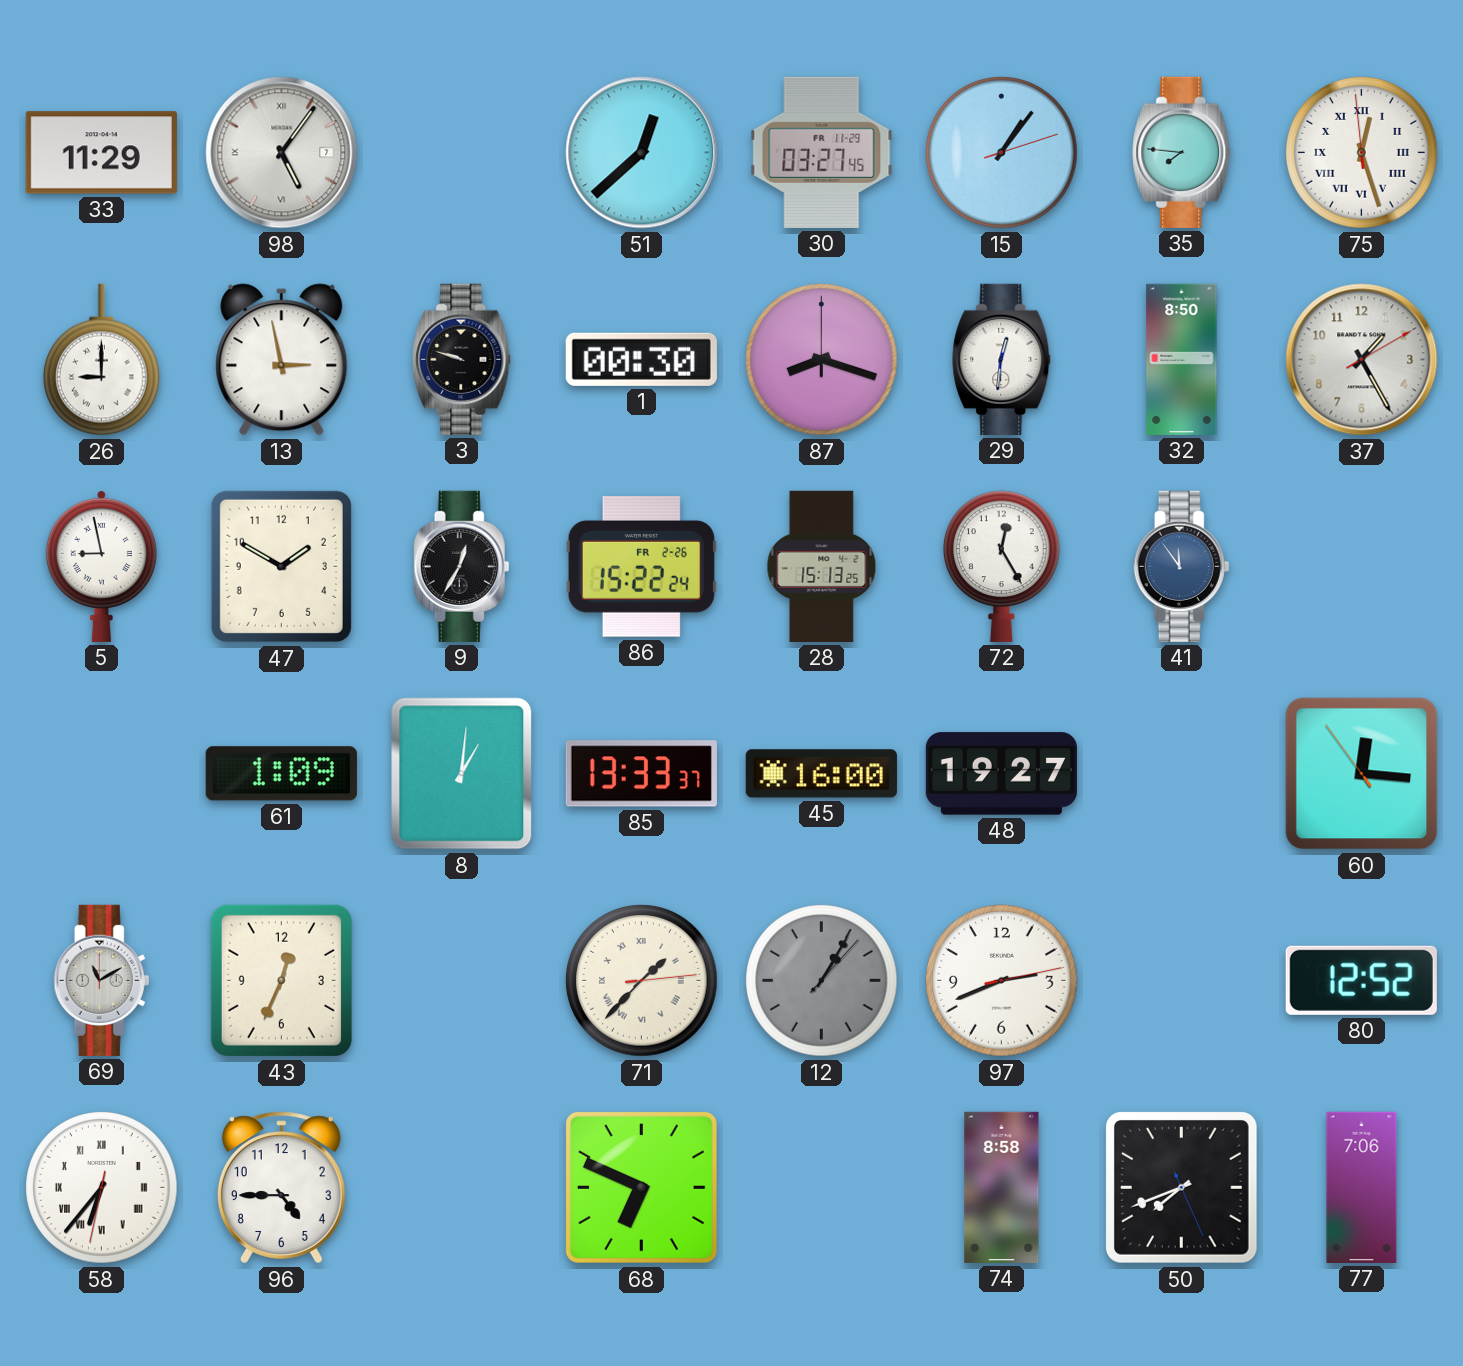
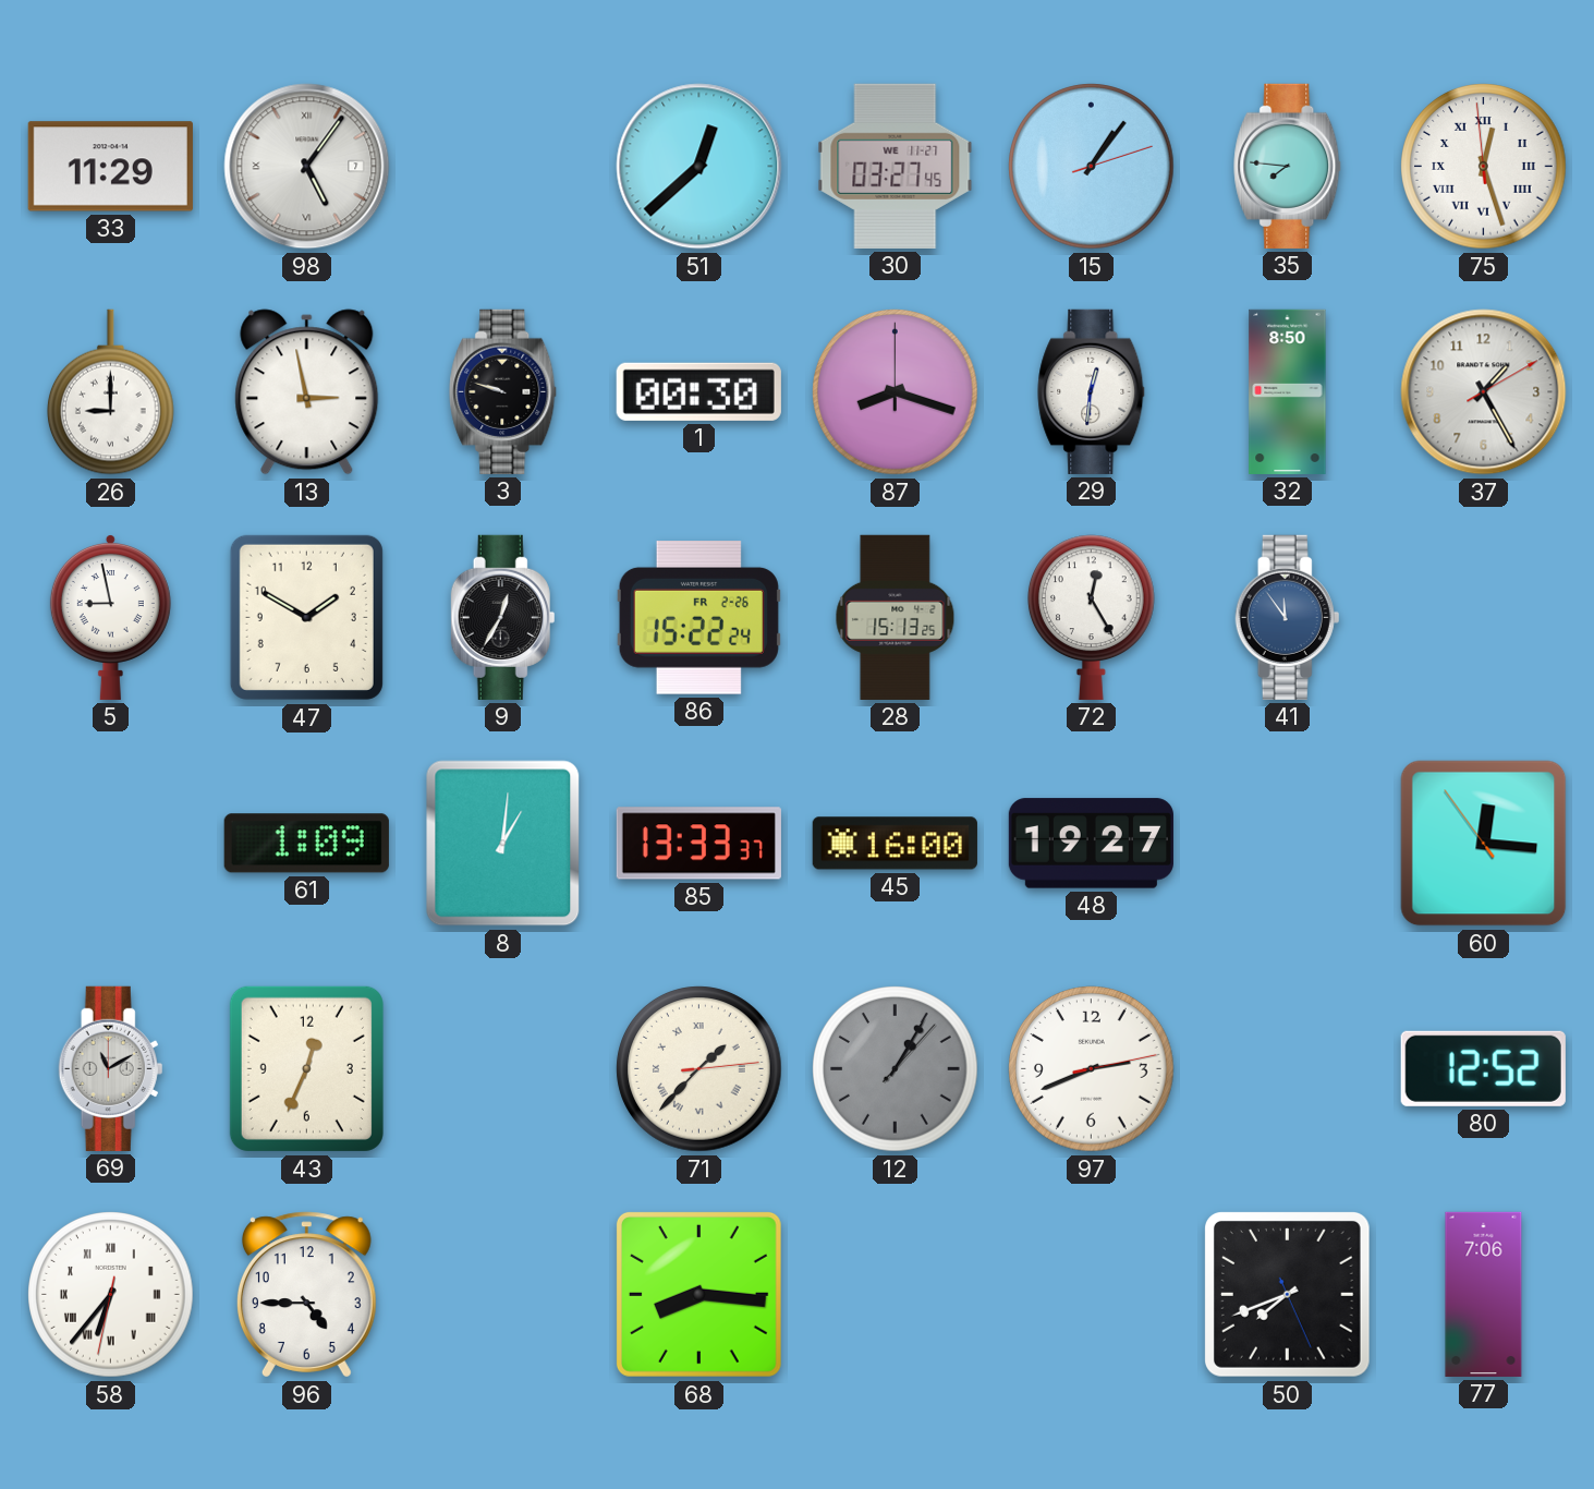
30 date: FR 11-29 -> WE 11-27 (896, 166)
68: 6:49 -> 8:16 (698, 1294)
74: 8:58 -> none (1002, 1187)
